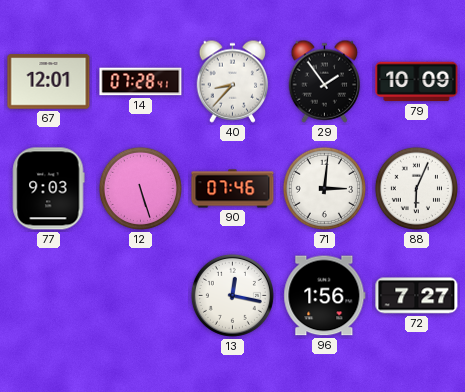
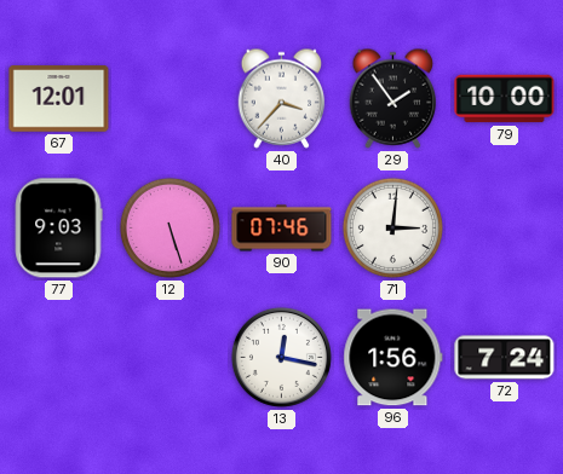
14: 07:28 -> none (141, 82)
40: 8:37 -> 3:37 (282, 98)
79: 10:09 -> 10:00 (505, 99)
88: 6:04 -> none (416, 188)
72: 7:27 -> 7:24 (505, 358)
